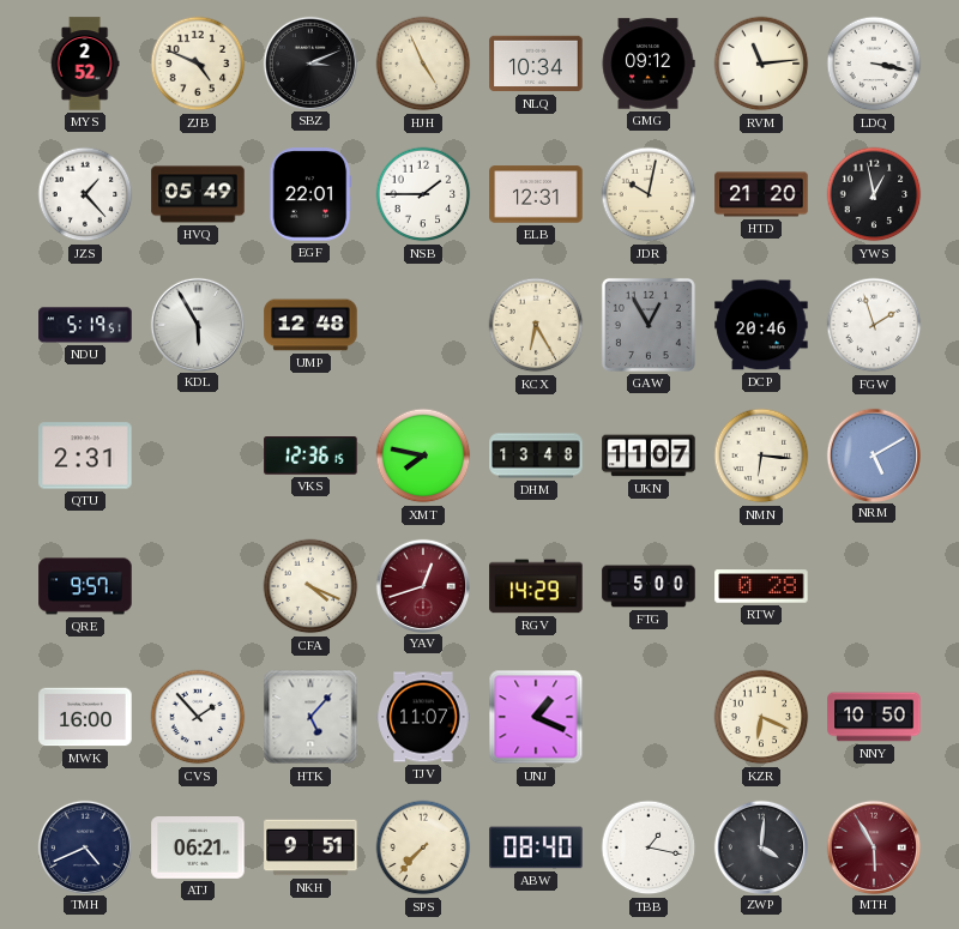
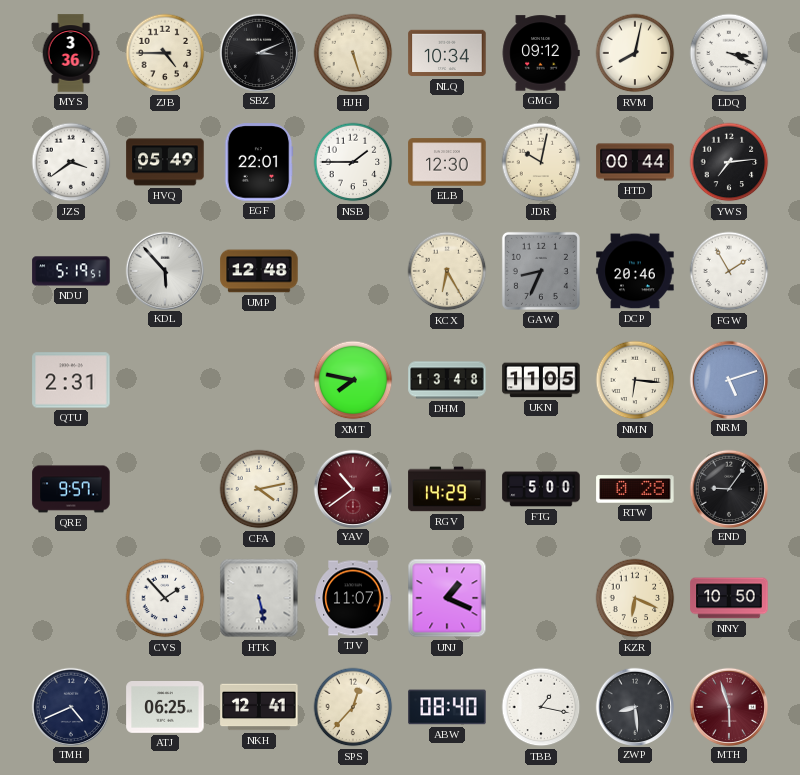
MYS: 2:52 -> 3:36 (71, 53)
ZJB: 4:49 -> 4:45 (165, 53)
HJH: 4:56 -> 5:27 (353, 53)
RVM: 11:14 -> 8:02 (635, 53)
LDQ: 3:17 -> 3:19 (729, 53)
JZS: 1:23 -> 3:39 (71, 162)
ELB: 12:31 -> 12:30 (447, 162)
HTD: 21:20 -> 00:44 (635, 162)
YWS: 12:58 -> 7:14 (729, 162)
KDL: 5:55 -> 5:53 (164, 270)
GAW: 12:55 -> 8:34 (541, 271)
FGW: 1:57 -> 1:55 (729, 271)
VKS: 12:36 -> none (310, 456)
UKN: 11:07 -> 11:05 (541, 380)
NRM: 5:10 -> 5:12 (728, 379)
CFA: 4:19 -> 4:13 (259, 489)
YAV: 12:42 -> 10:39 (352, 488)
END: none -> 9:06 (728, 488)
MWK: 16:00 -> none (85, 717)
HTK: 5:07 -> 5:28 (259, 598)
ATJ: 06:21 -> 06:25 (165, 708)
NKH: 9:51 -> 12:41 (259, 707)
SPS: 7:37 -> 12:37 (353, 707)
ZWP: 4:01 -> 8:29 (634, 706)
MTH: 5:55 -> 5:57 (728, 706)
